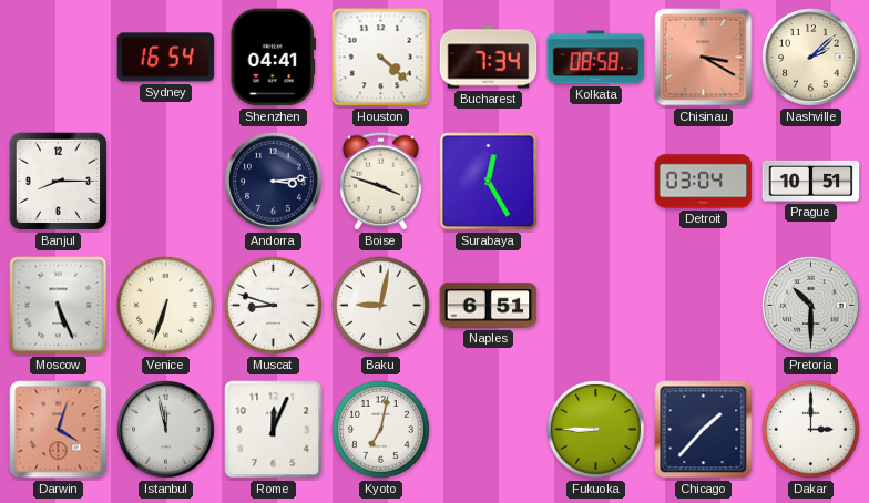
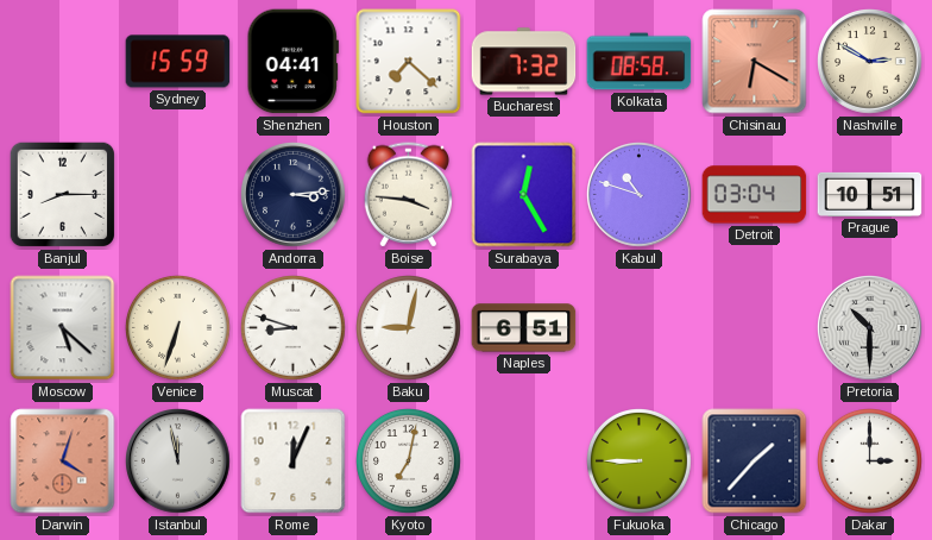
Sydney: 16:54 -> 15:59 (178, 62)
Houston: 4:22 -> 7:22 (409, 62)
Bucharest: 7:34 -> 7:32 (524, 62)
Chisinau: 3:20 -> 6:20 (755, 62)
Nashville: 2:08 -> 2:50 (870, 62)
Boise: 3:48 -> 3:46 (408, 195)
Kabul: none -> 10:48 (640, 195)
Moscow: 5:26 -> 5:22 (63, 328)
